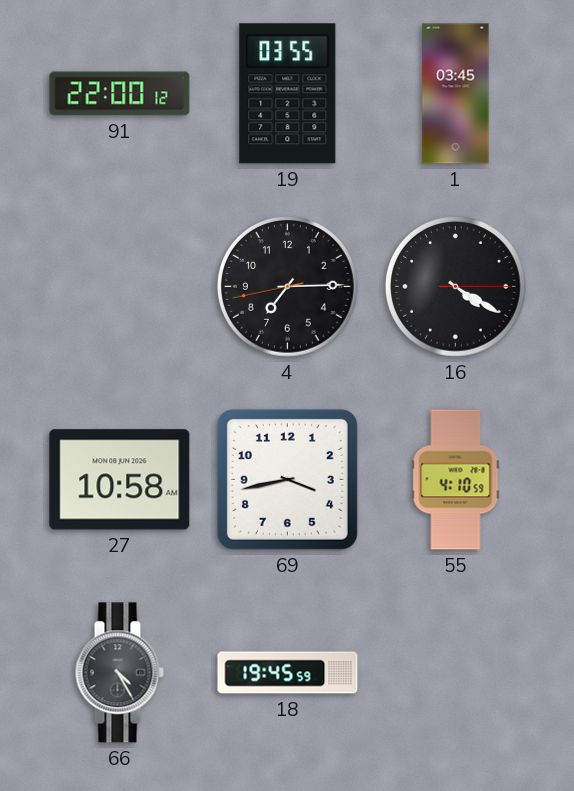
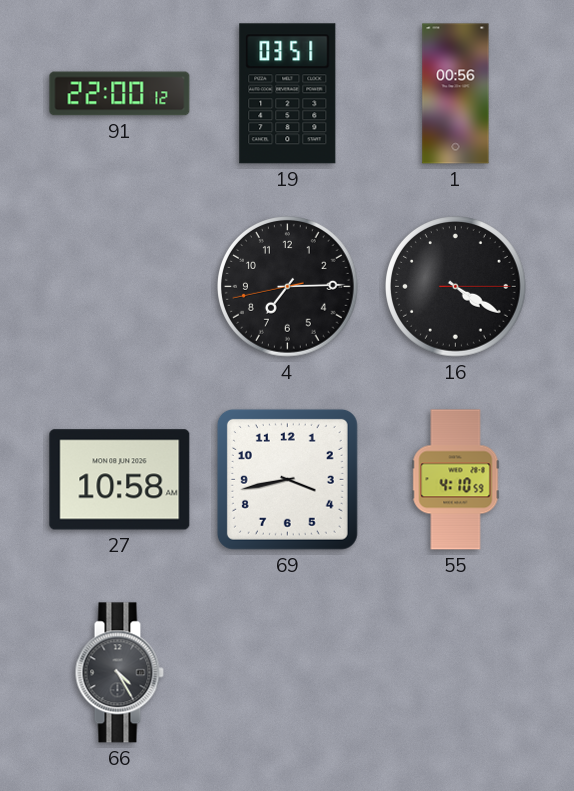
19: 03:55 -> 03:51 (288, 94)
1: 03:45 -> 00:56 (456, 94)
18: 19:45 -> none (288, 673)
